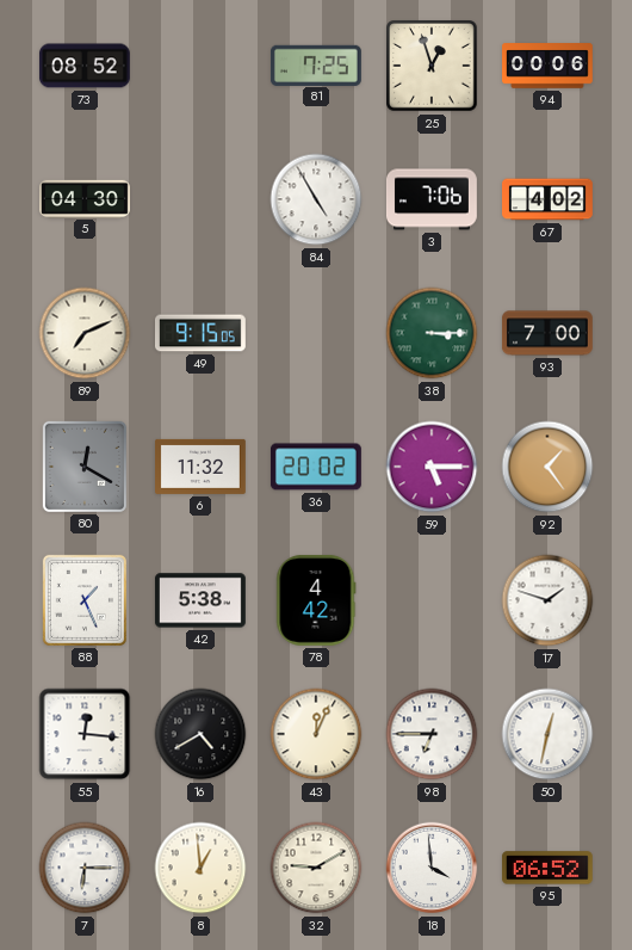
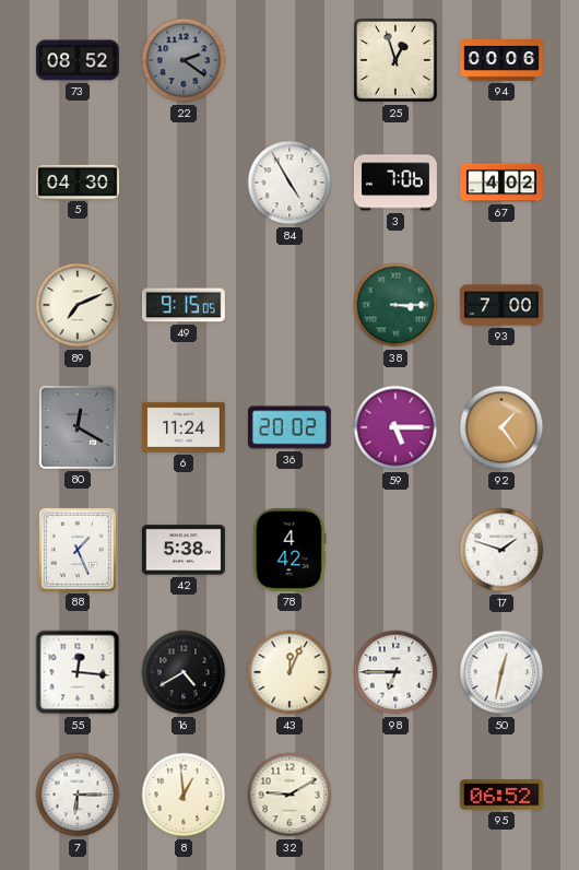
22: none -> 2:21 (184, 60)
81: 7:25 -> none (316, 64)
6: 11:32 -> 11:24 (185, 427)
18: 3:59 -> none (432, 868)
